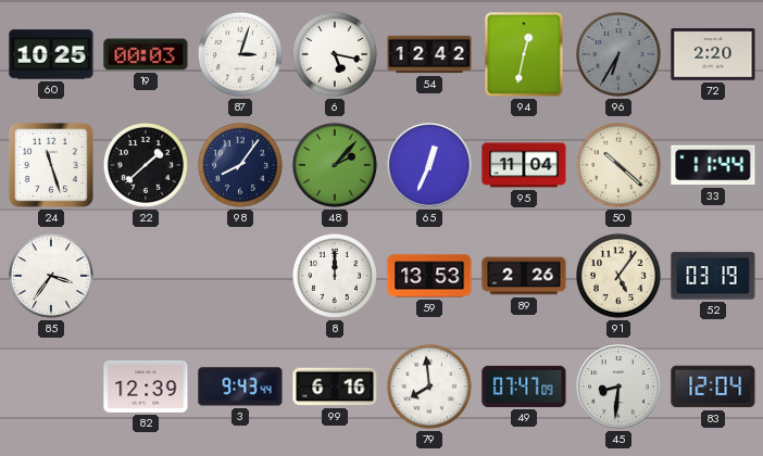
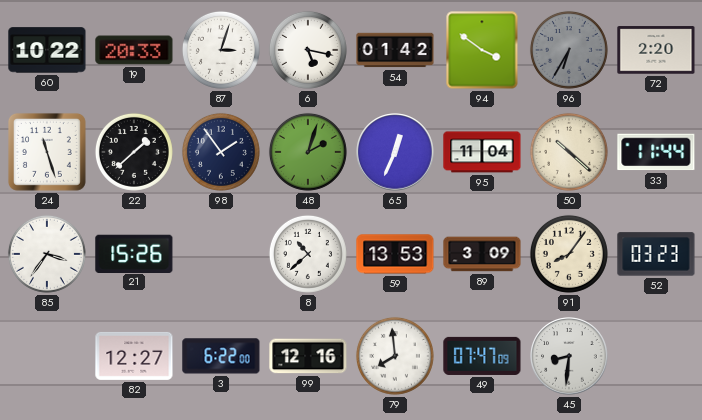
60: 10:25 -> 10:22 (47, 50)
19: 00:03 -> 20:33 (134, 50)
54: 12:42 -> 01:42 (395, 50)
94: 12:32 -> 3:51 (482, 50)
98: 8:06 -> 1:54 (221, 152)
48: 2:07 -> 2:03 (308, 152)
21: none -> 15:26 (134, 253)
8: 12:00 -> 10:38 (308, 254)
89: 2:26 -> 3:09 (482, 254)
91: 5:06 -> 8:06 (569, 254)
52: 03:19 -> 03:23 (656, 254)
82: 12:39 -> 12:27 (134, 356)
3: 9:43 -> 6:22 (221, 356)
99: 6:16 -> 12:16 (308, 356)
83: 12:04 -> none (713, 387)
